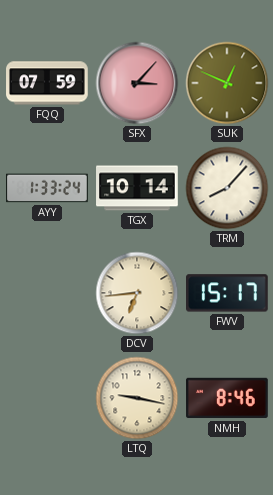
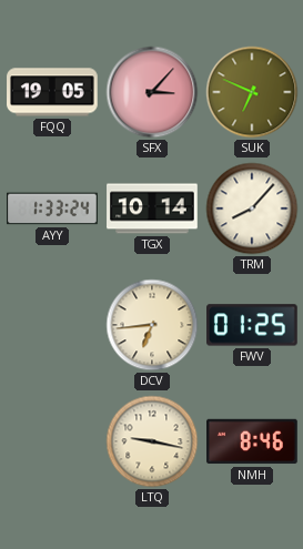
FQQ: 07:59 -> 19:05 (52, 92)
SUK: 12:49 -> 6:49 (252, 92)
FWV: 15:17 -> 01:25 (253, 325)
